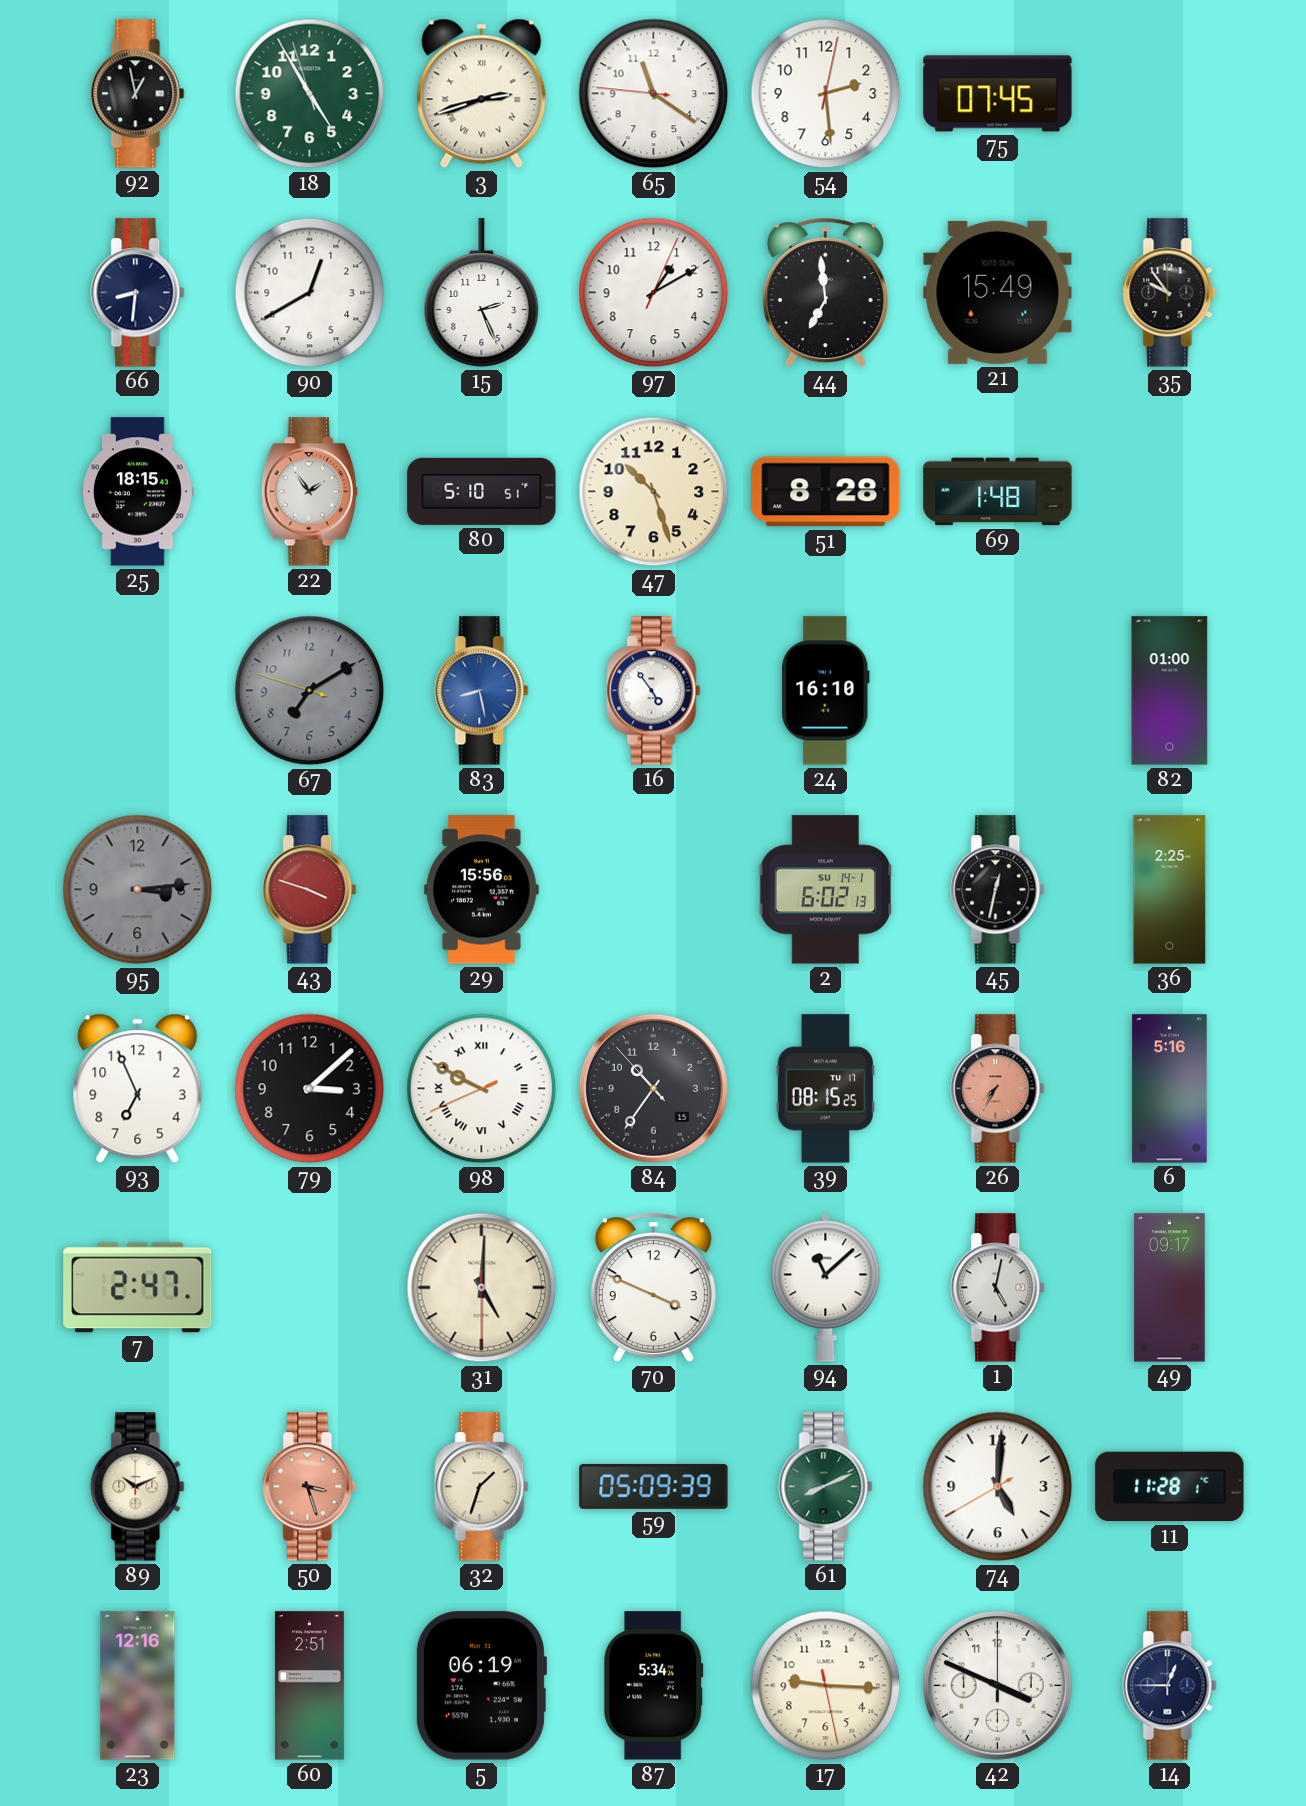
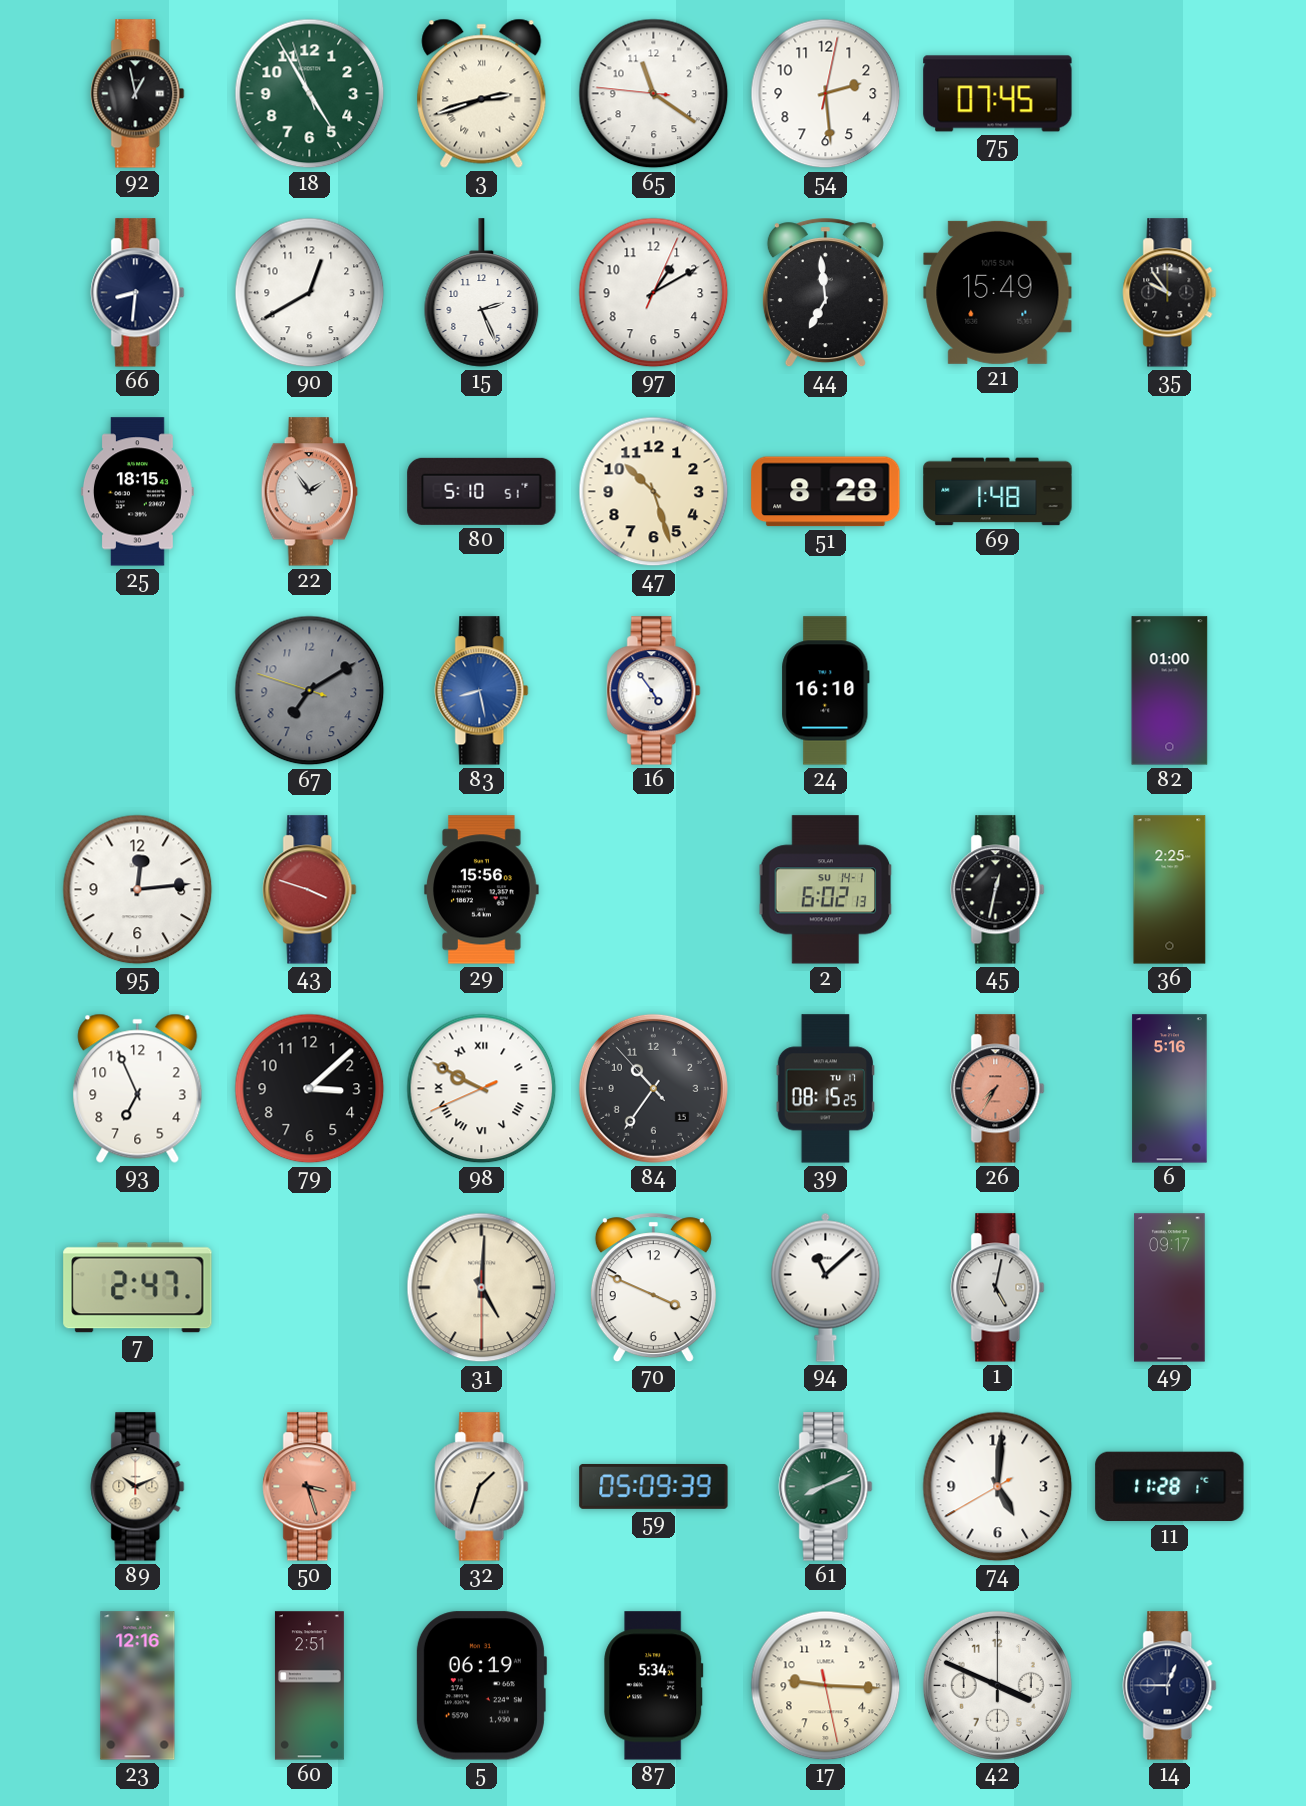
95: 3:14 -> 12:14 (138, 890)
95 dial: grey -> white (138, 890)
